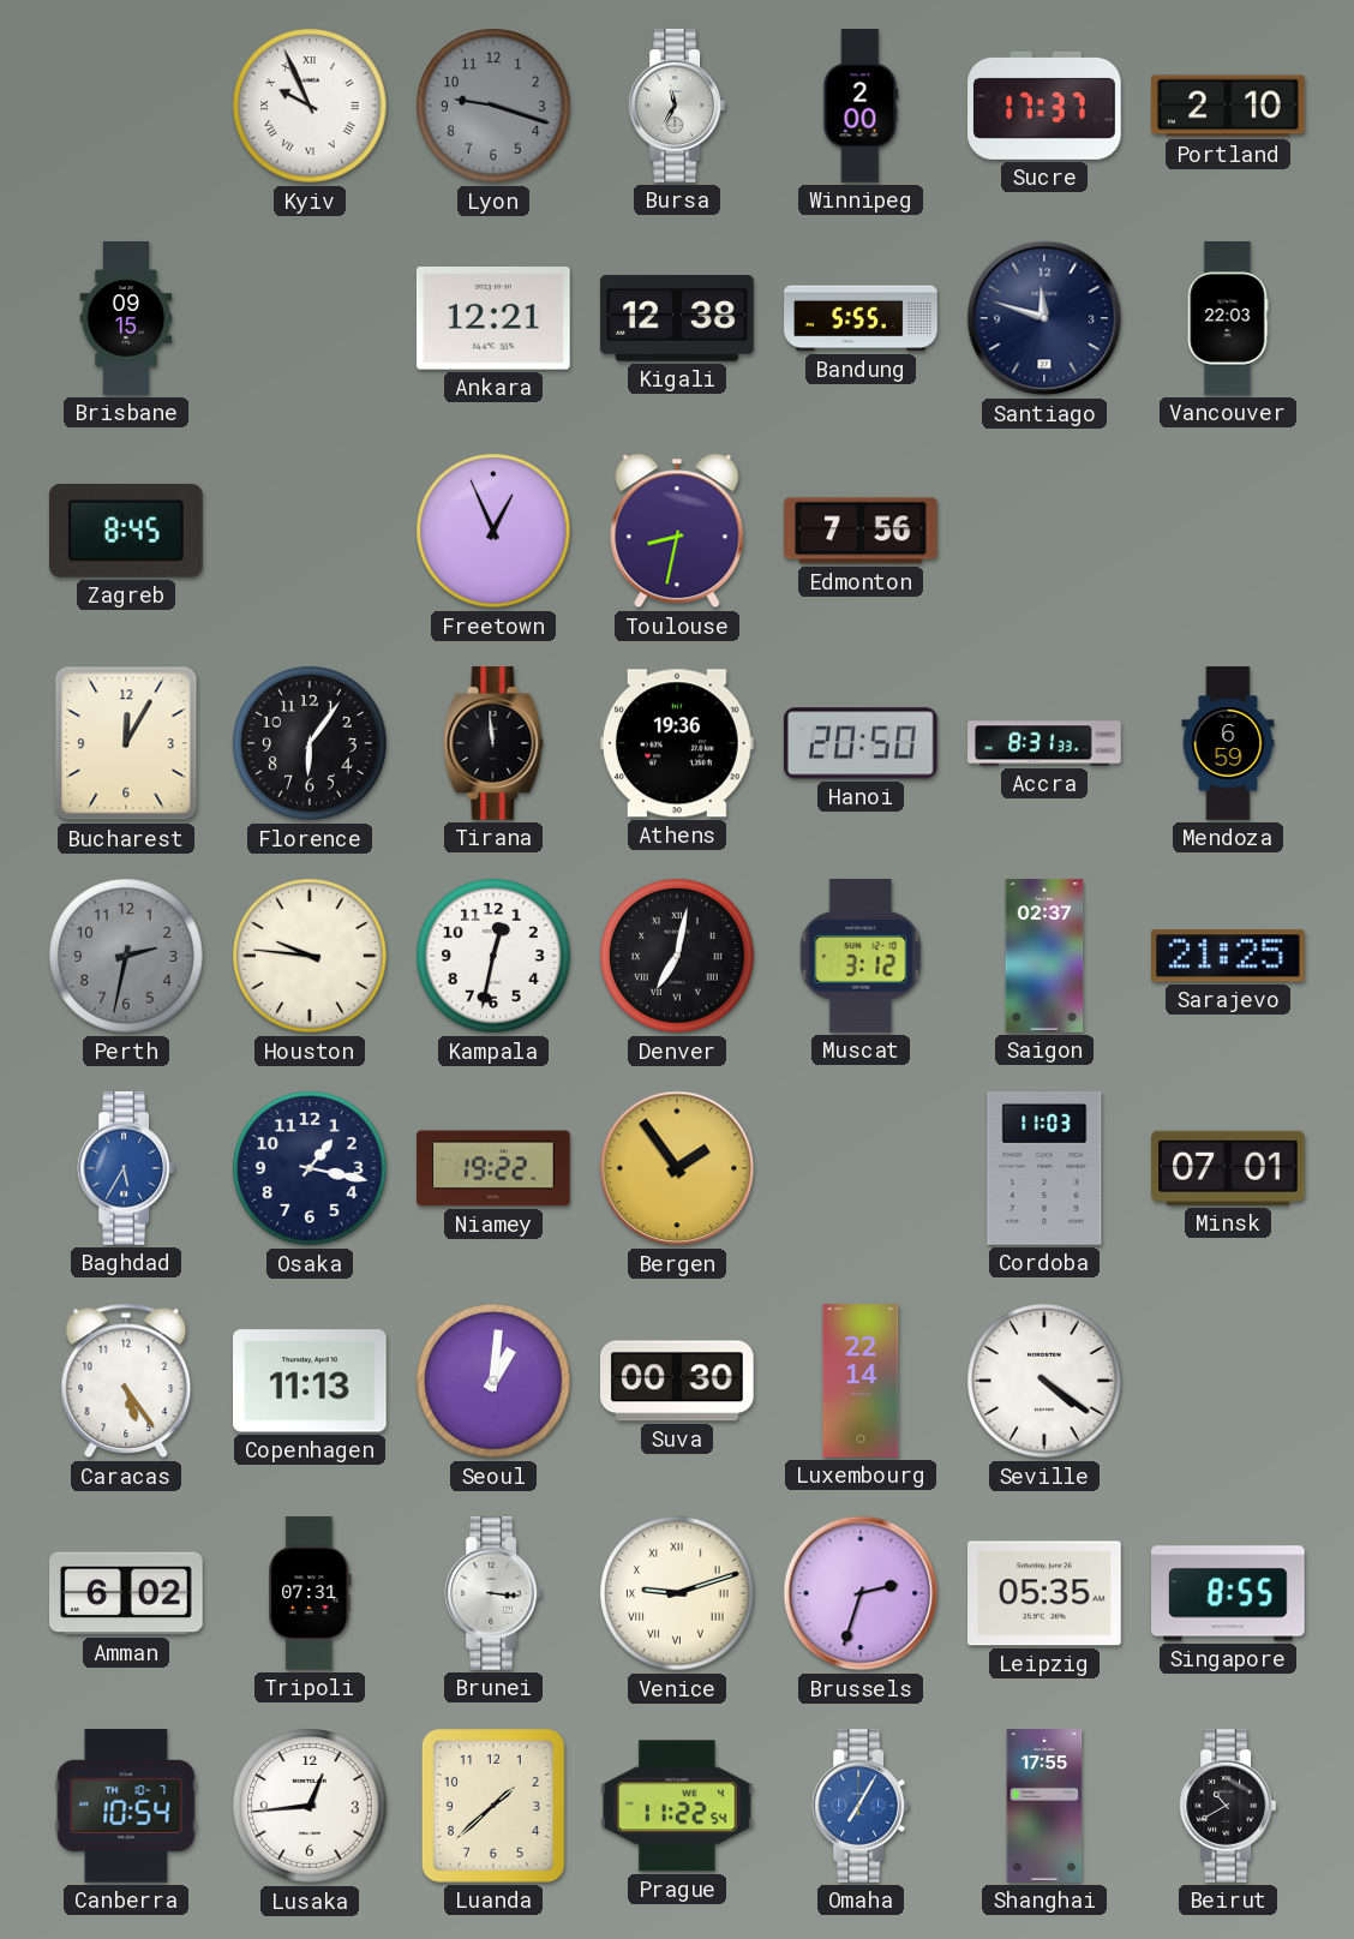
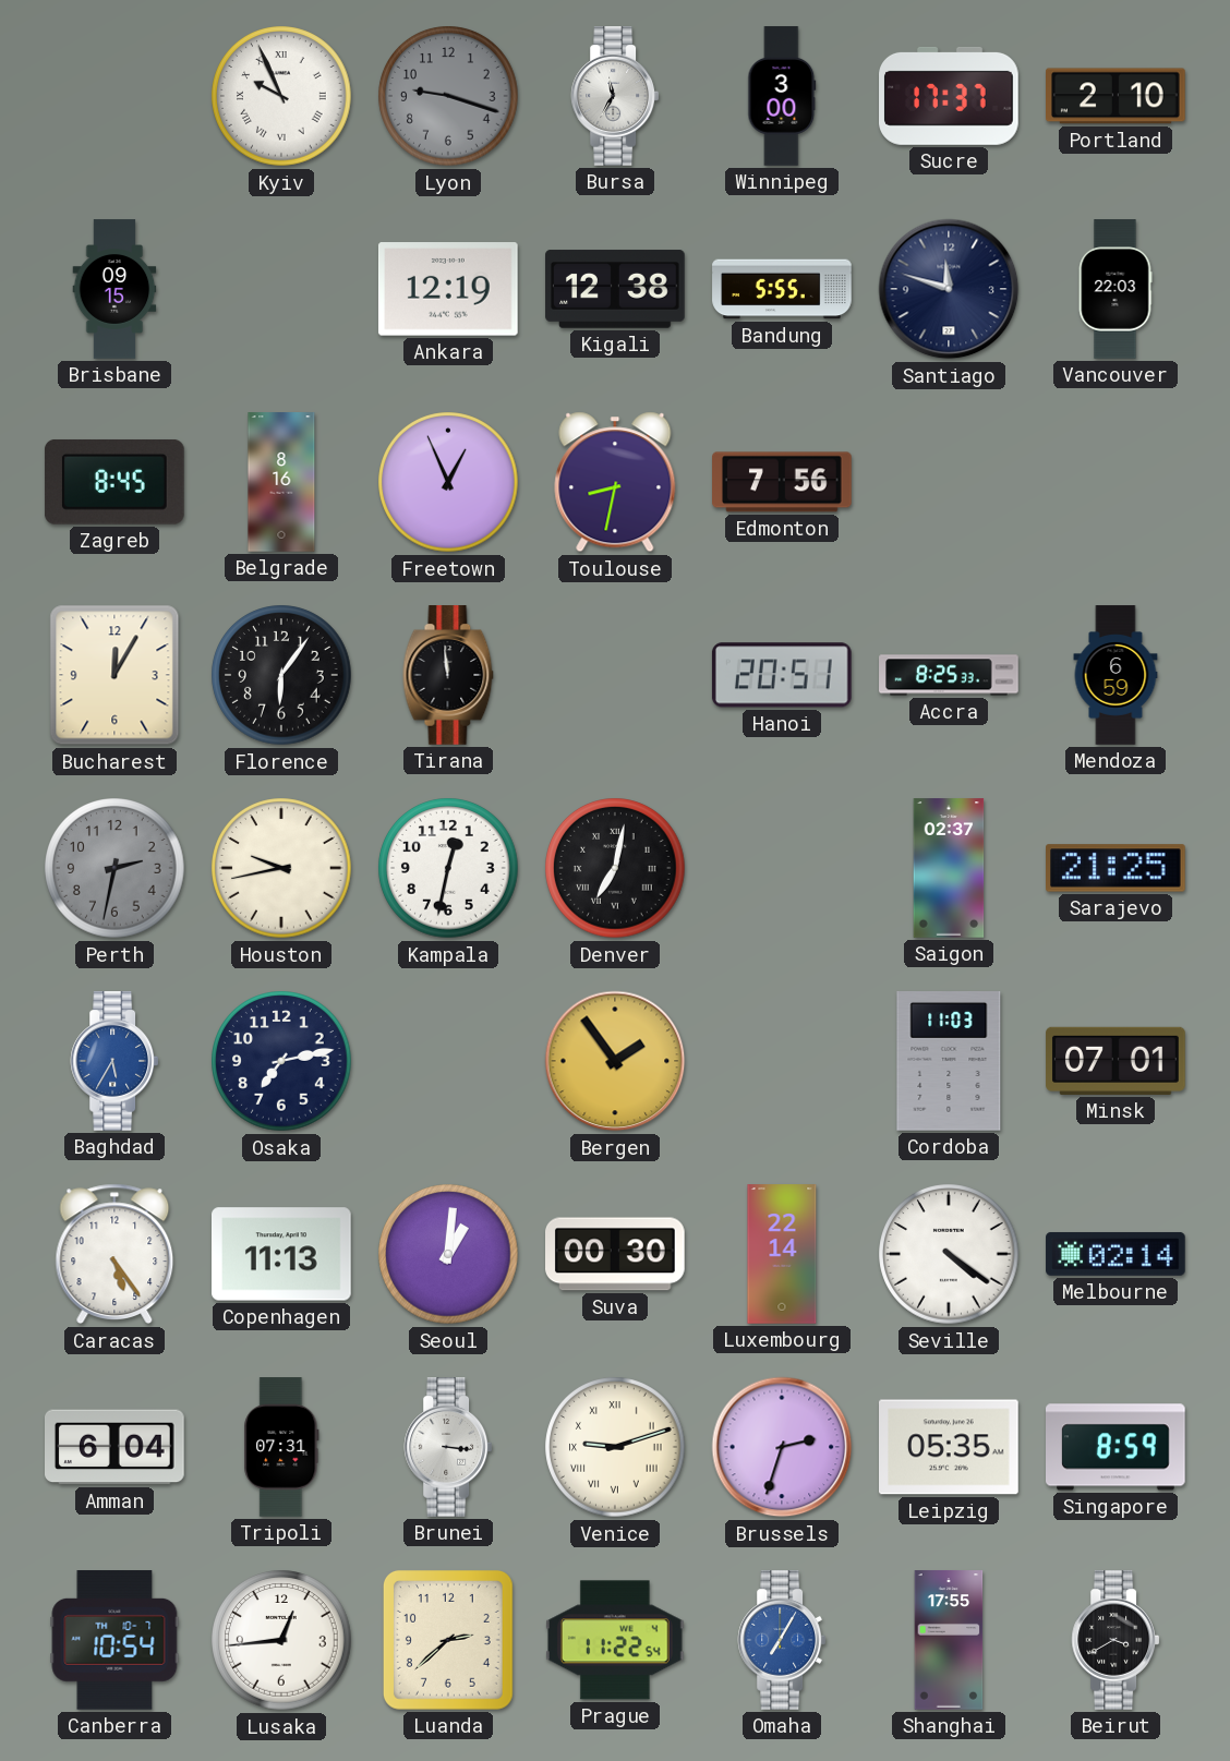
Winnipeg: 2:00 -> 3:00 (782, 96)
Ankara: 12:21 -> 12:19 (448, 289)
Belgrade: none -> 8:16 (281, 482)
Athens: 19:36 -> none (678, 743)
Hanoi: 20:50 -> 20:51 (782, 675)
Accra: 8:31 -> 8:25 (949, 675)
Houston: 9:46 -> 9:43 (281, 868)
Muscat: 3:12 -> none (861, 957)
Osaka: 1:17 -> 7:13 (281, 1061)
Niamey: 19:22 -> none (493, 1168)
Melbourne: none -> 02:14 (1116, 1254)
Amman: 6:02 -> 6:04 (116, 1447)
Singapore: 8:55 -> 8:59 (1117, 1447)
Luanda: 1:38 -> 2:38 (448, 1640)
Beirut: 10:40 -> 3:40 (1116, 1640)
